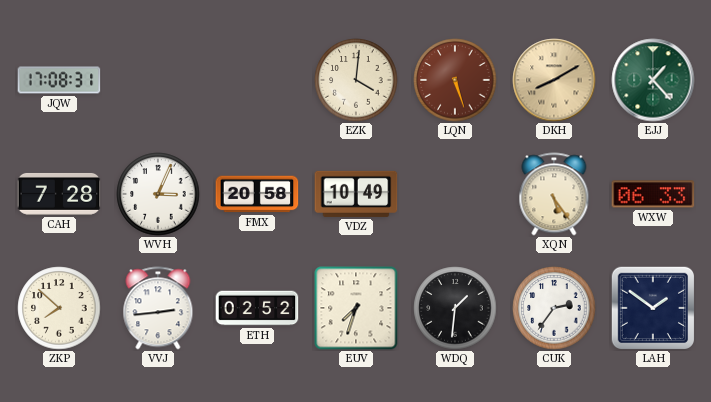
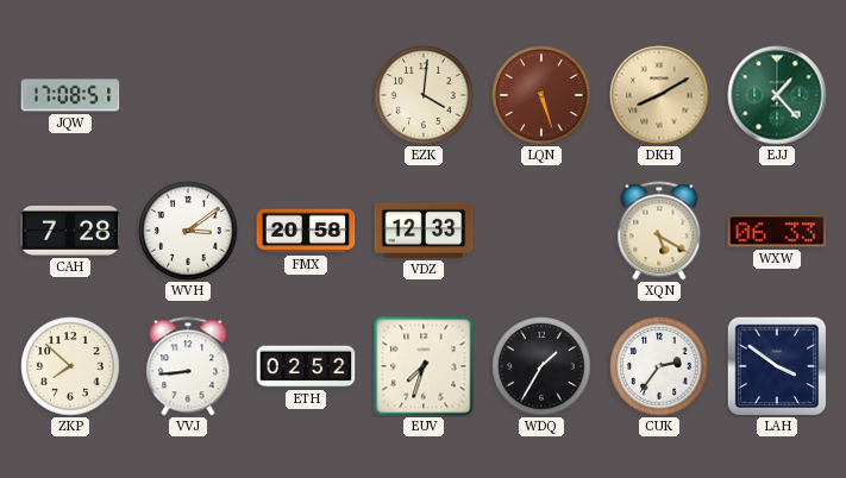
JQW: 17:08:31 -> 17:08:51 (70, 95)
WVH: 3:04 -> 3:09 (188, 231)
VDZ: 10:49 -> 12:33 (424, 231)
XQN: 5:24 -> 5:20 (659, 231)
VVJ: 2:44 -> 8:44 (188, 366)
WDQ: 1:31 -> 1:35 (541, 366)
LAH: 1:51 -> 3:51 (776, 365)
